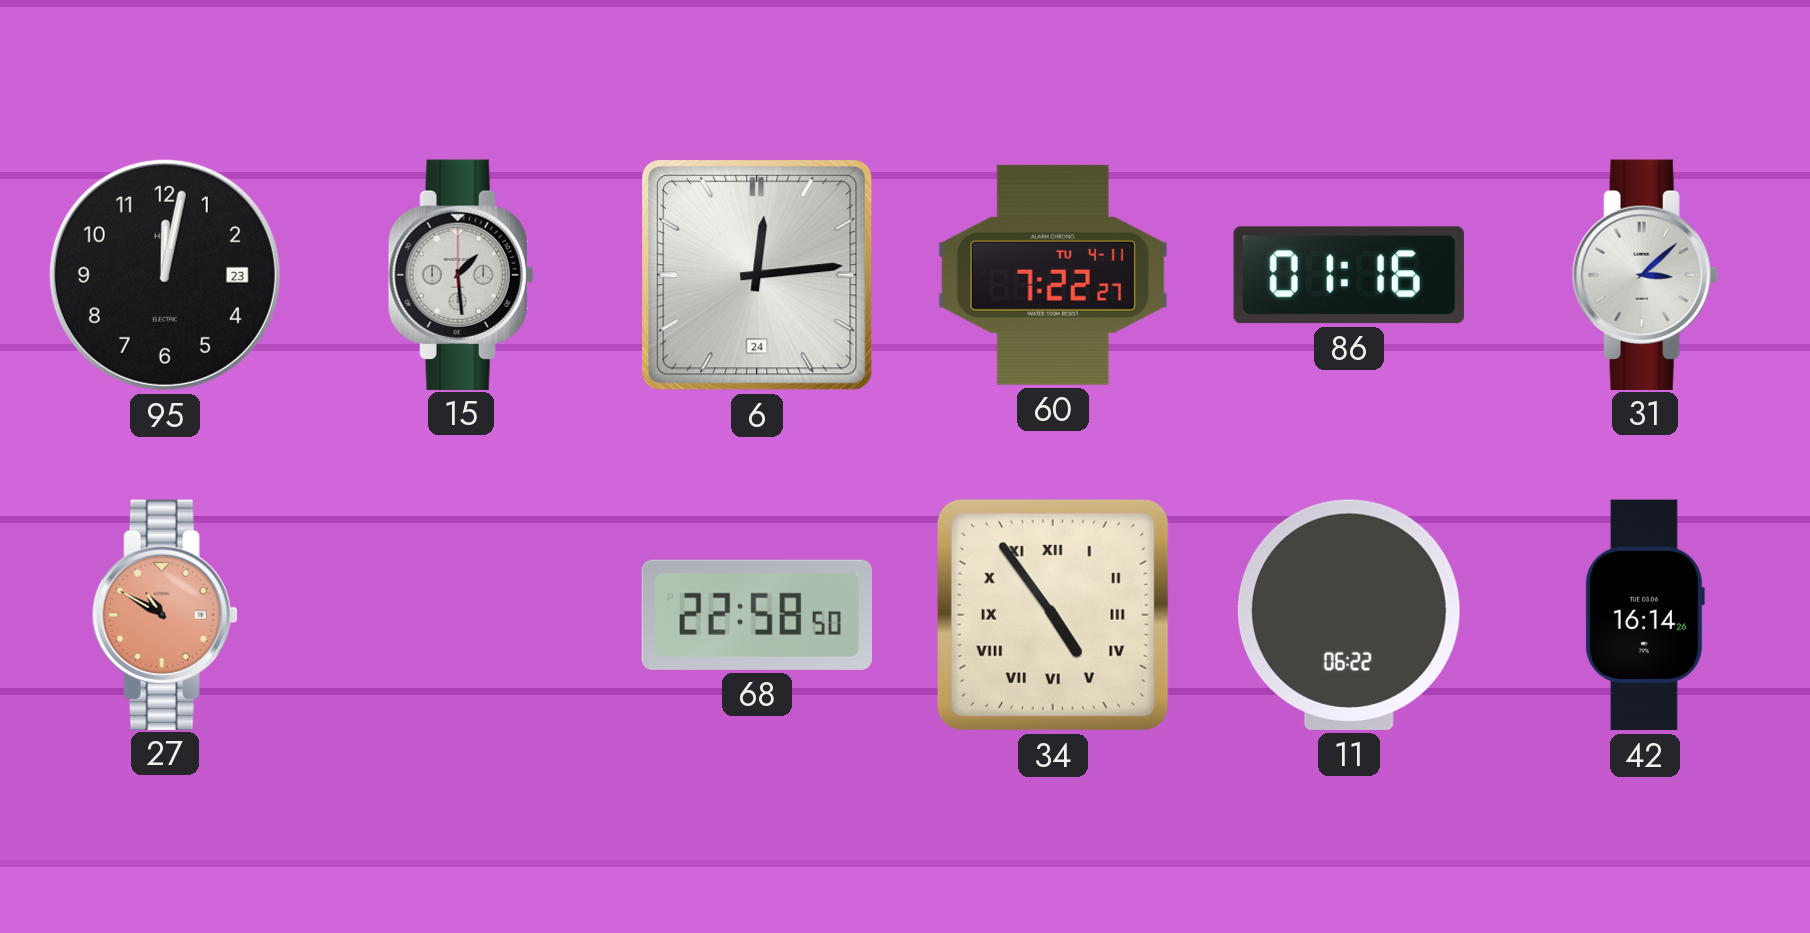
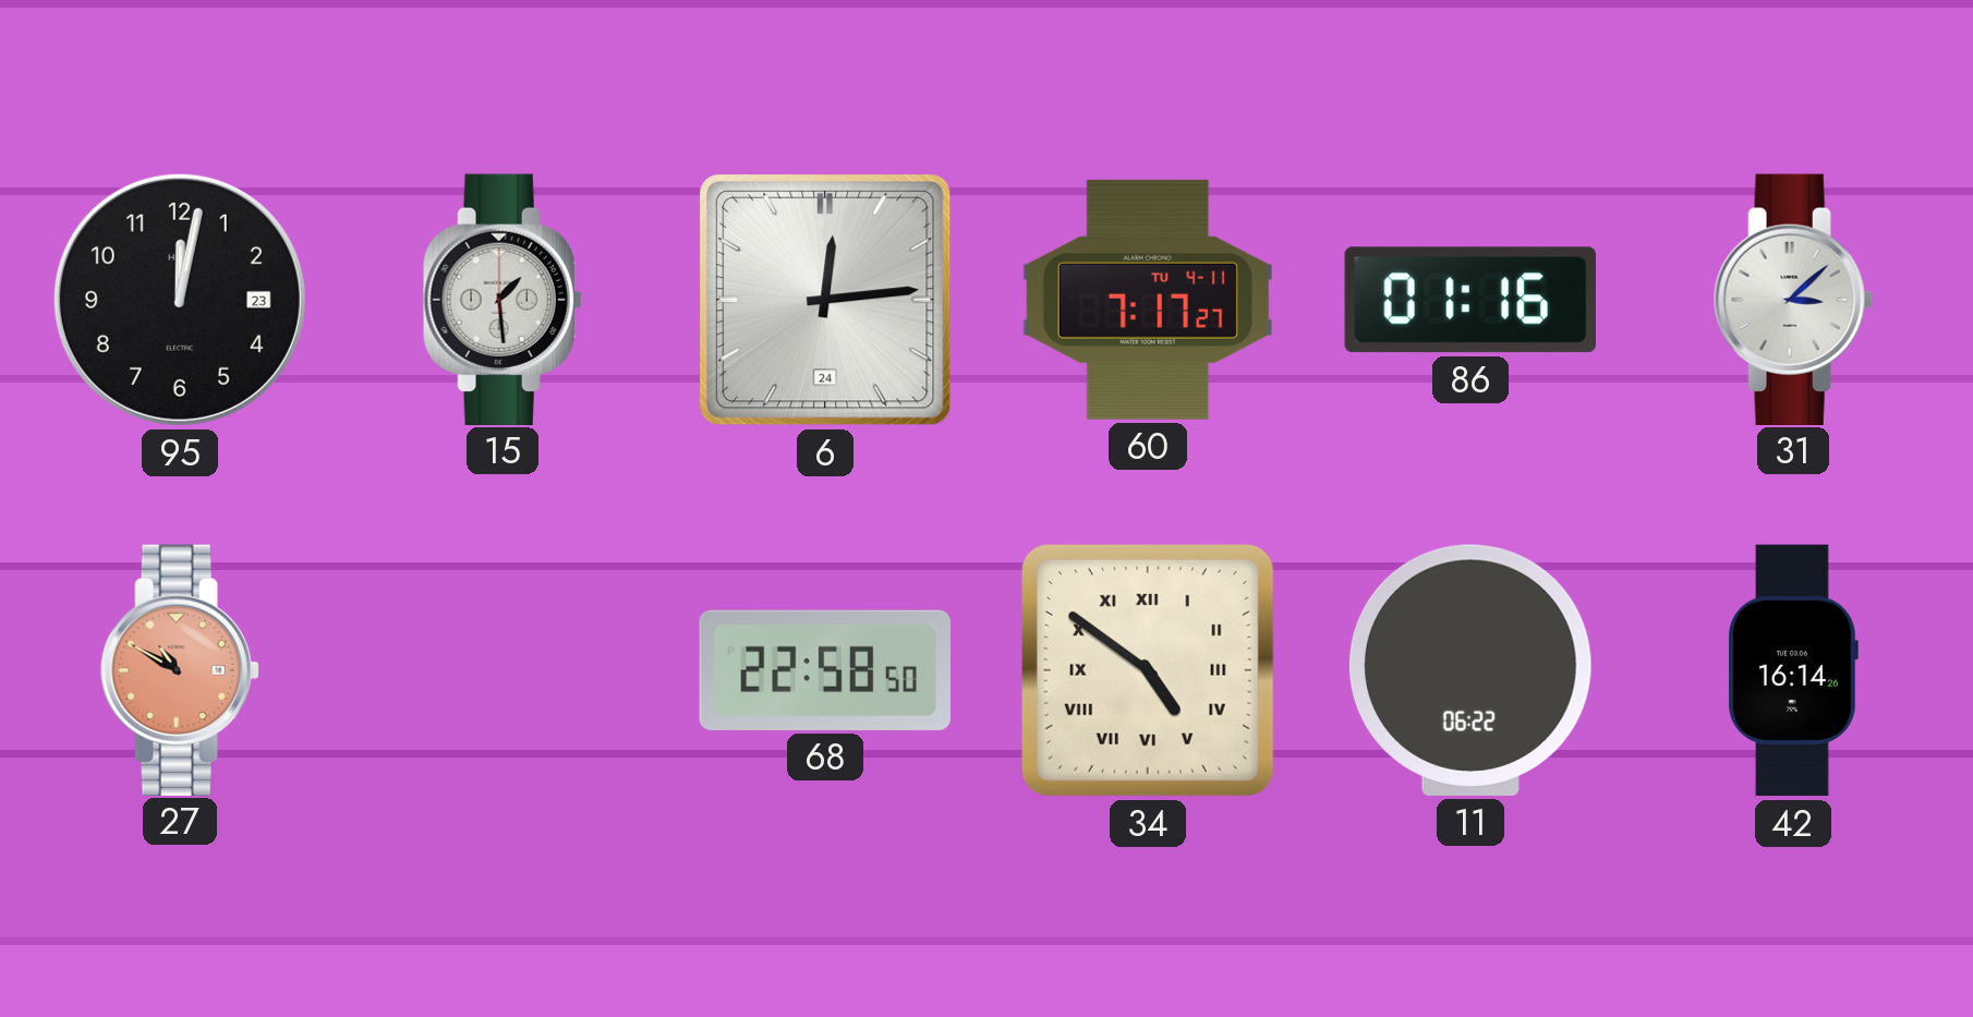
60: 7:22 -> 7:17 (1148, 300)
34: 4:54 -> 4:51 (1148, 670)
